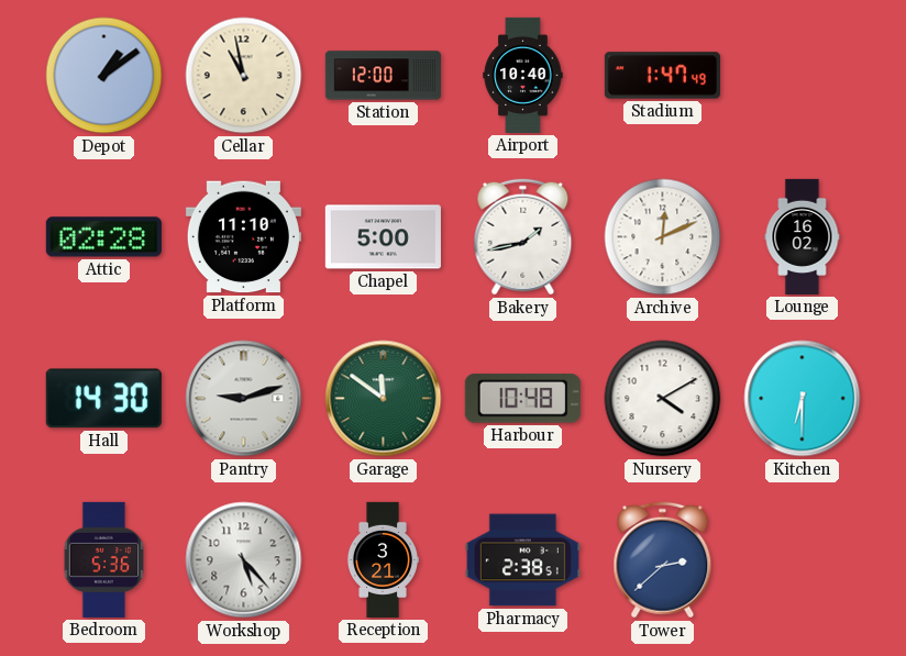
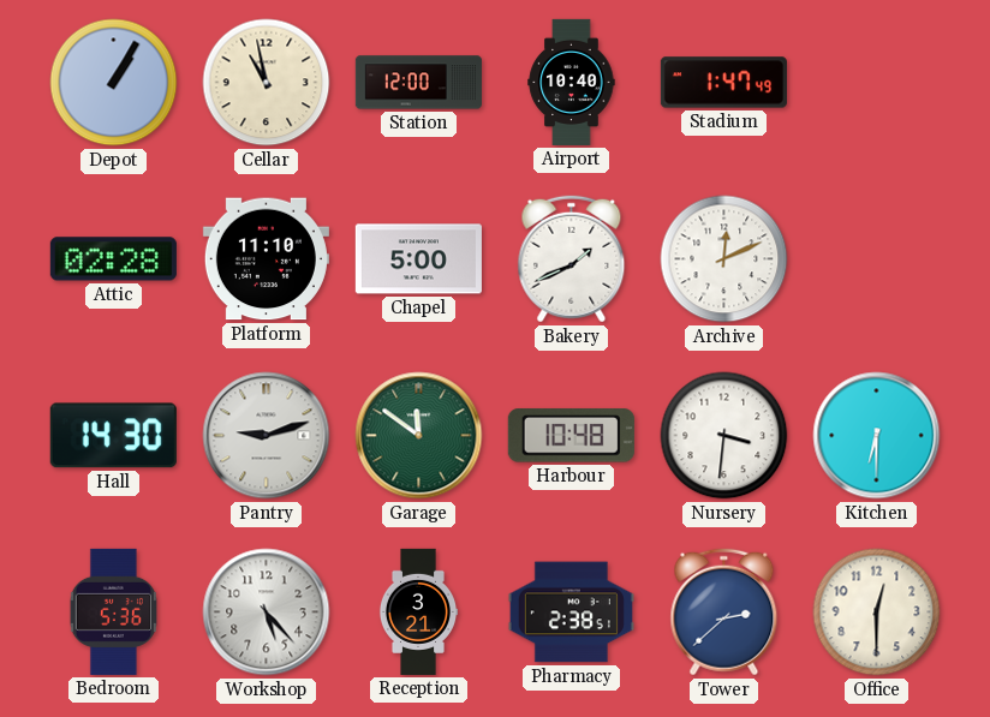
Depot: 1:09 -> 1:05 (114, 83)
Bakery: 1:43 -> 1:41 (572, 259)
Lounge: 16:02 -> none (803, 236)
Nursery: 4:10 -> 3:31 (724, 436)
Office: none -> 12:30 (877, 613)
